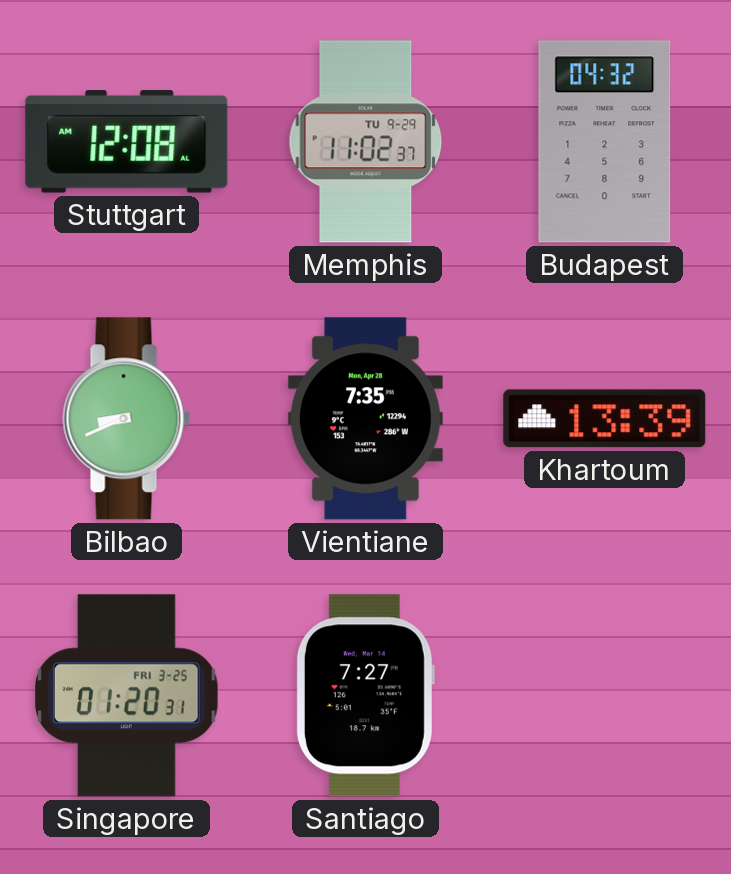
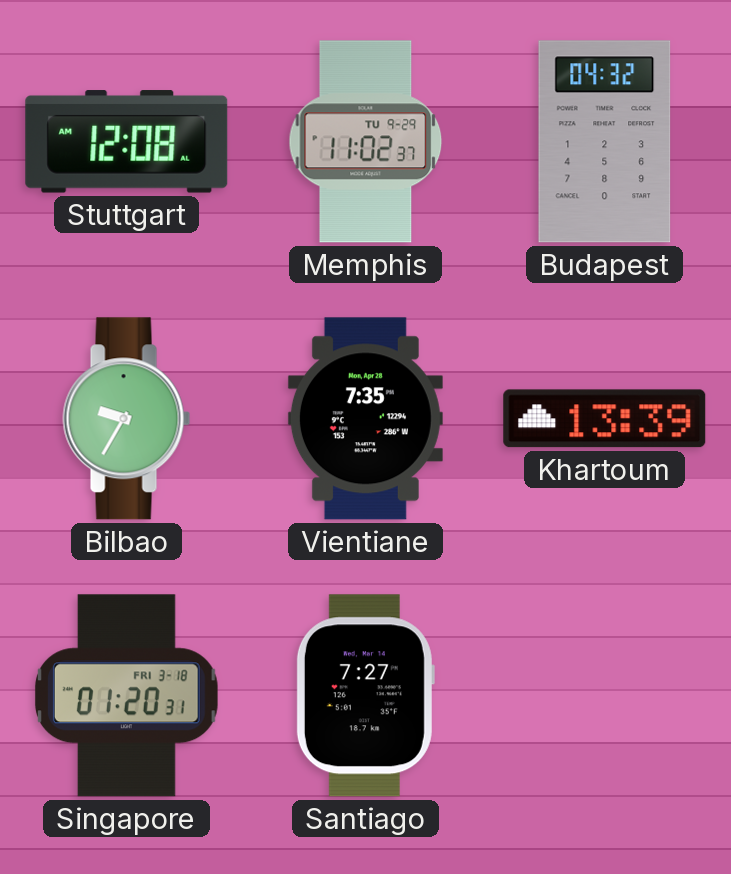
Bilbao: 8:41 -> 9:35 (127, 419)
Singapore date: FRI 3-25 -> FRI 3-18 (126, 696)
